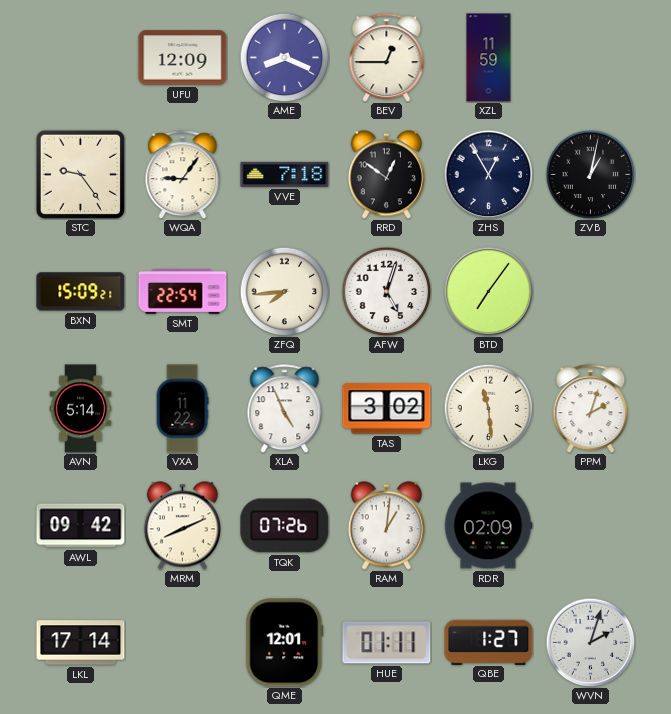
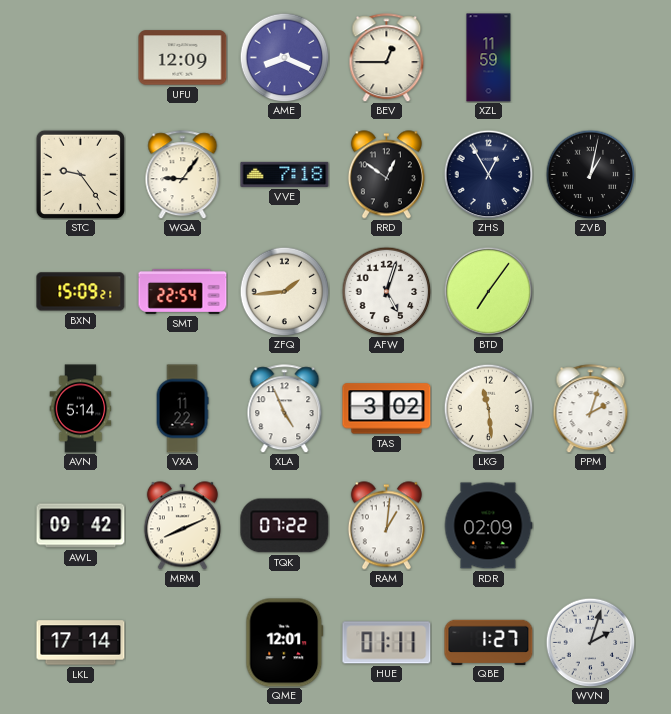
ZFQ: 7:44 -> 1:44 (284, 291)
TQK: 07:26 -> 07:22 (285, 526)
